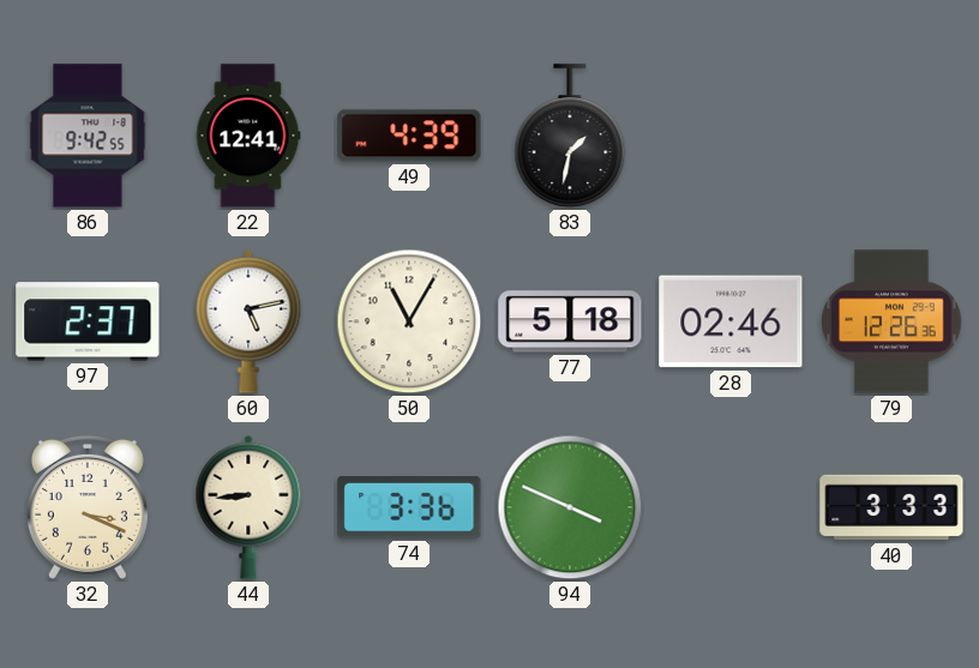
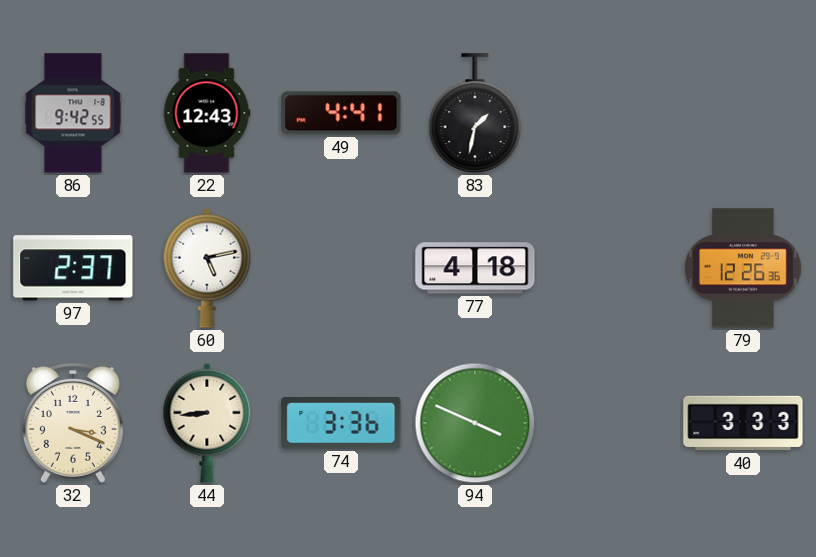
22: 12:41 -> 12:43 (207, 113)
49: 4:39 -> 4:41 (341, 113)
50: 11:05 -> none (409, 321)
77: 5:18 -> 4:18 (475, 268)
28: 02:46 -> none (731, 321)
